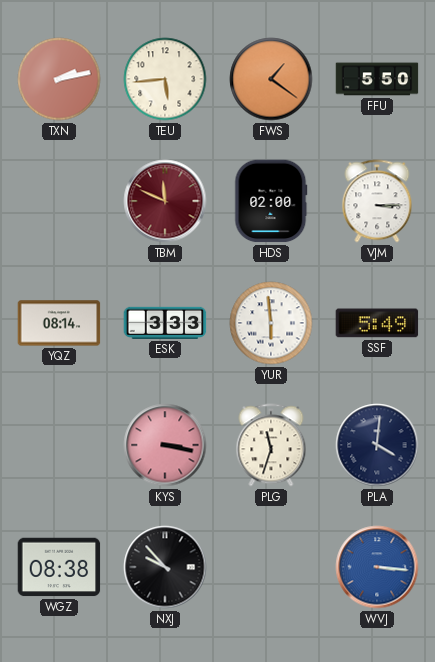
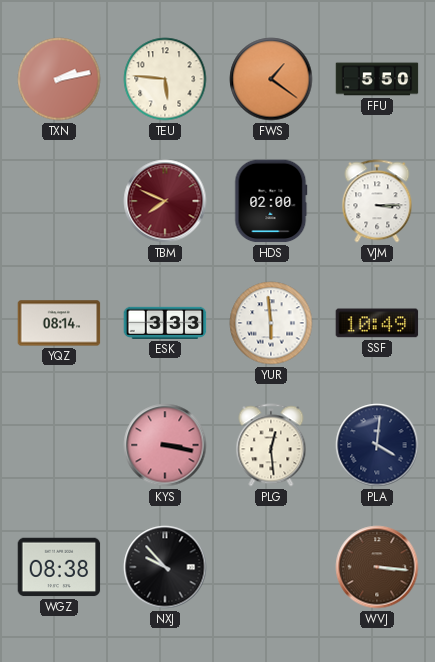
TEU: 5:44 -> 5:46 (165, 79)
TBM: 11:49 -> 7:49 (165, 201)
SSF: 5:49 -> 10:49 (377, 323)
PLG: 11:33 -> 12:29 (271, 445)
WVJ dial: blue -> brown (377, 567)
